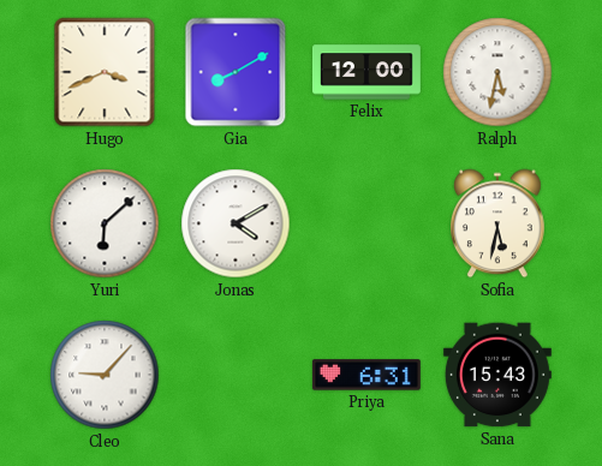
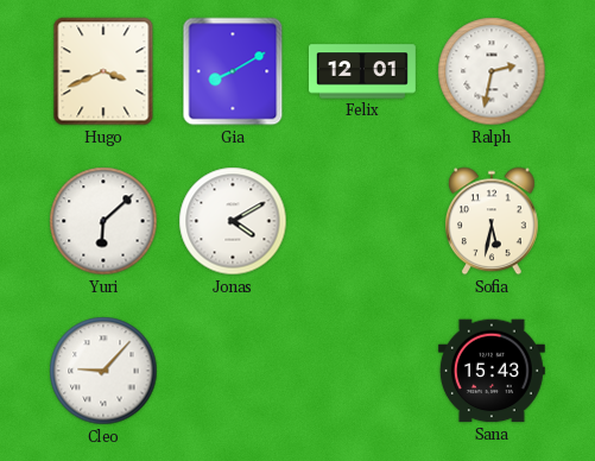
Felix: 12:00 -> 12:01 (362, 71)
Ralph: 5:32 -> 2:32 (492, 71)
Priya: 6:31 -> none (366, 375)
